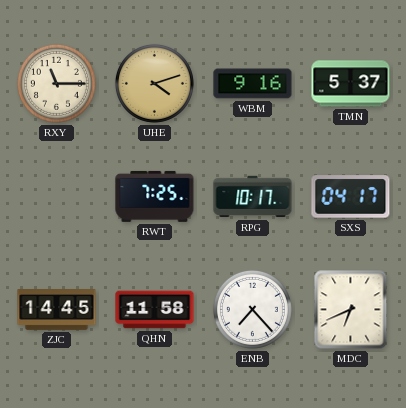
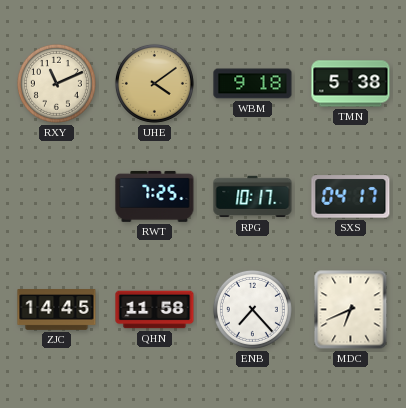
RXY: 11:15 -> 11:11 (56, 83)
UHE: 4:12 -> 4:09 (154, 83)
WBM: 9:16 -> 9:18 (253, 84)
TMN: 5:37 -> 5:38 (351, 84)
